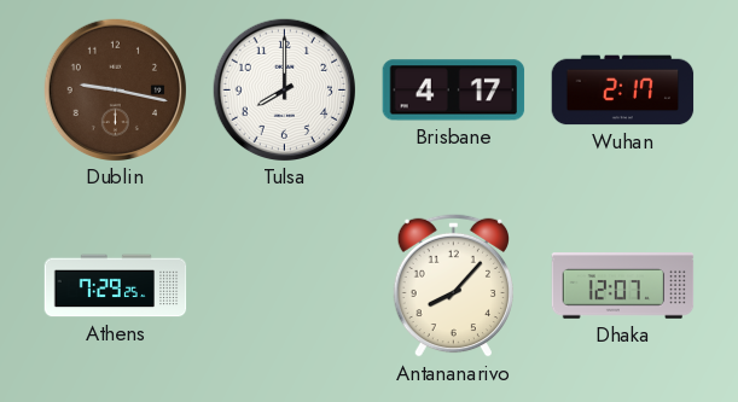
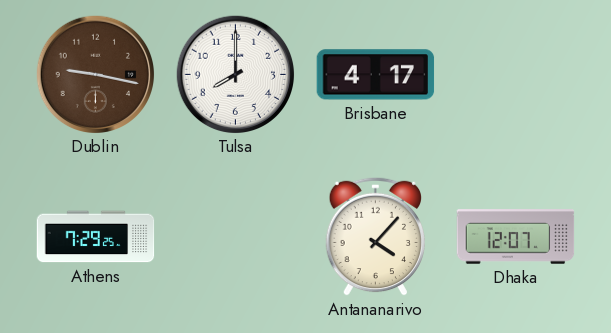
Wuhan: 2:17 -> none (623, 91)
Antananarivo: 8:07 -> 4:07 (375, 236)
